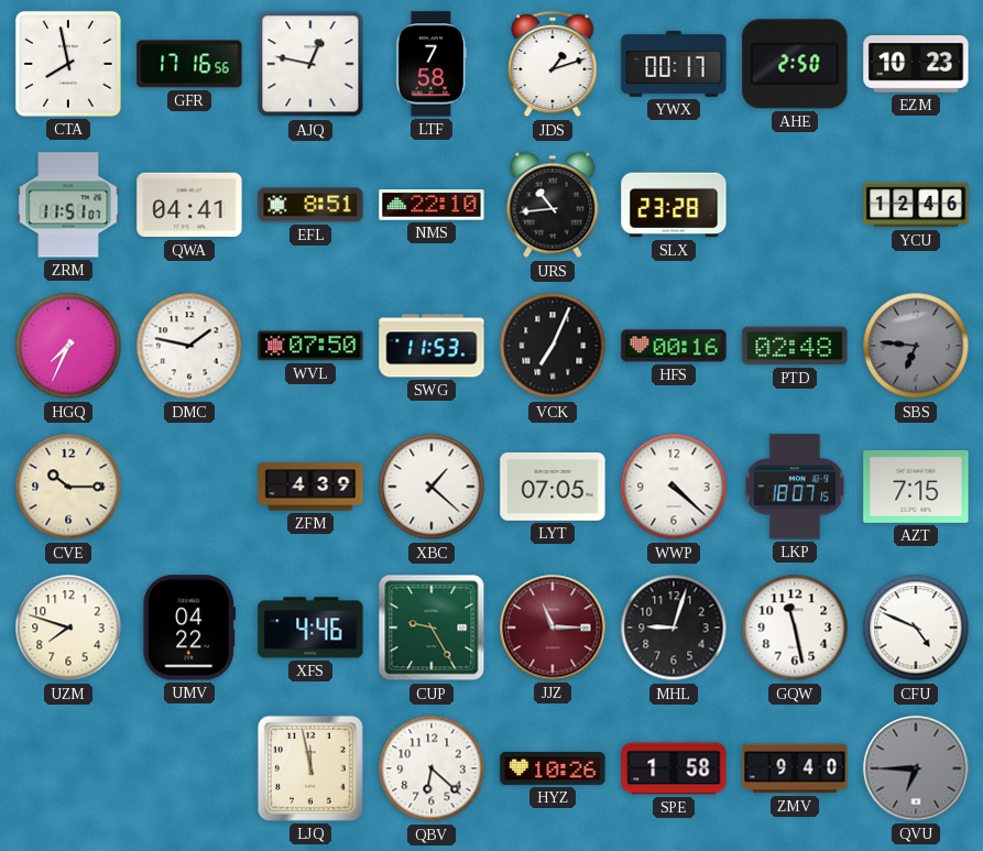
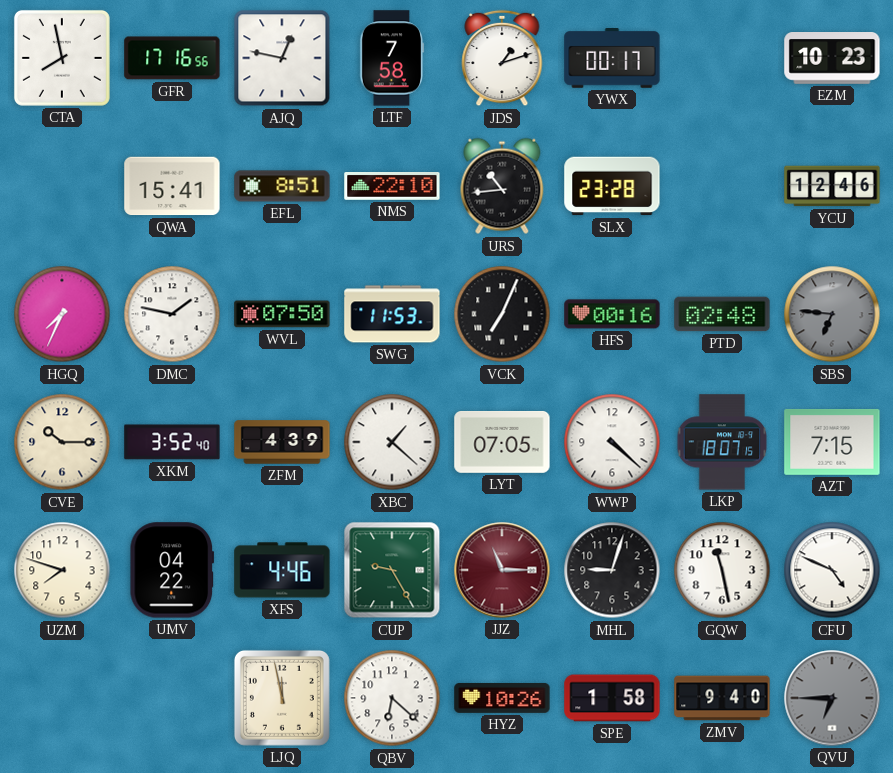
AHE: 2:50 -> none (795, 64)
ZRM: 11:51 -> none (68, 205)
QWA: 04:41 -> 15:41 (172, 186)
XKM: none -> 3:52 (172, 442)
